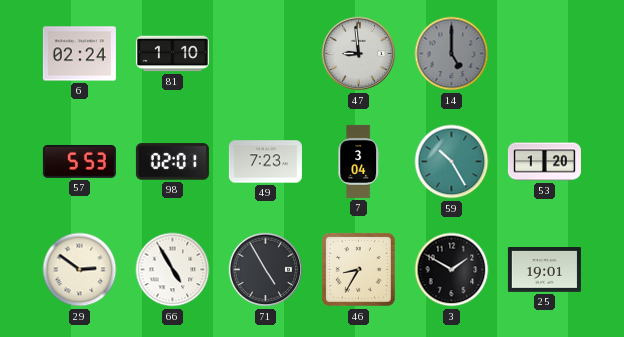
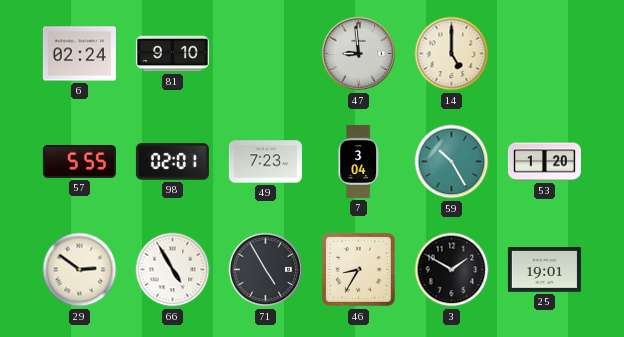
81: 1:10 -> 9:10 (172, 54)
14 dial: grey -> cream (452, 54)
57: 5:53 -> 5:55 (79, 161)
